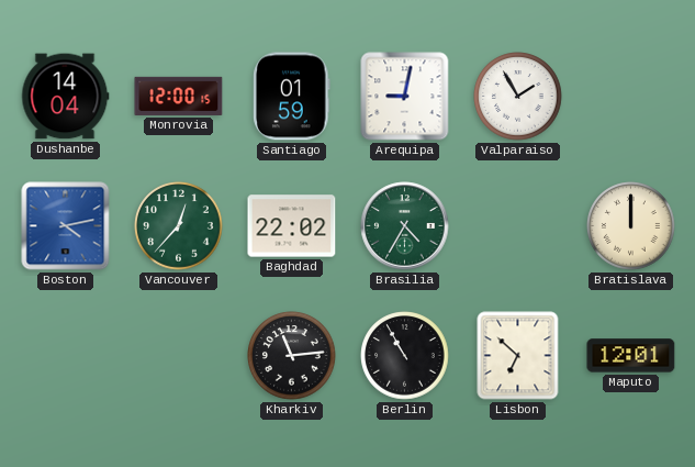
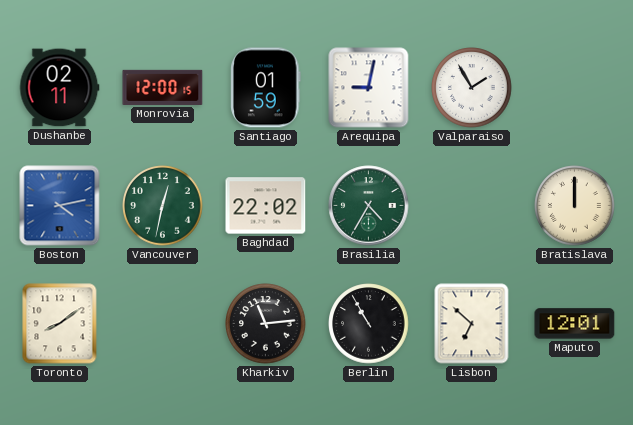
Dushanbe: 14:04 -> 02:11 (60, 88)
Vancouver: 12:37 -> 12:32 (163, 206)
Toronto: none -> 8:09 (60, 324)
